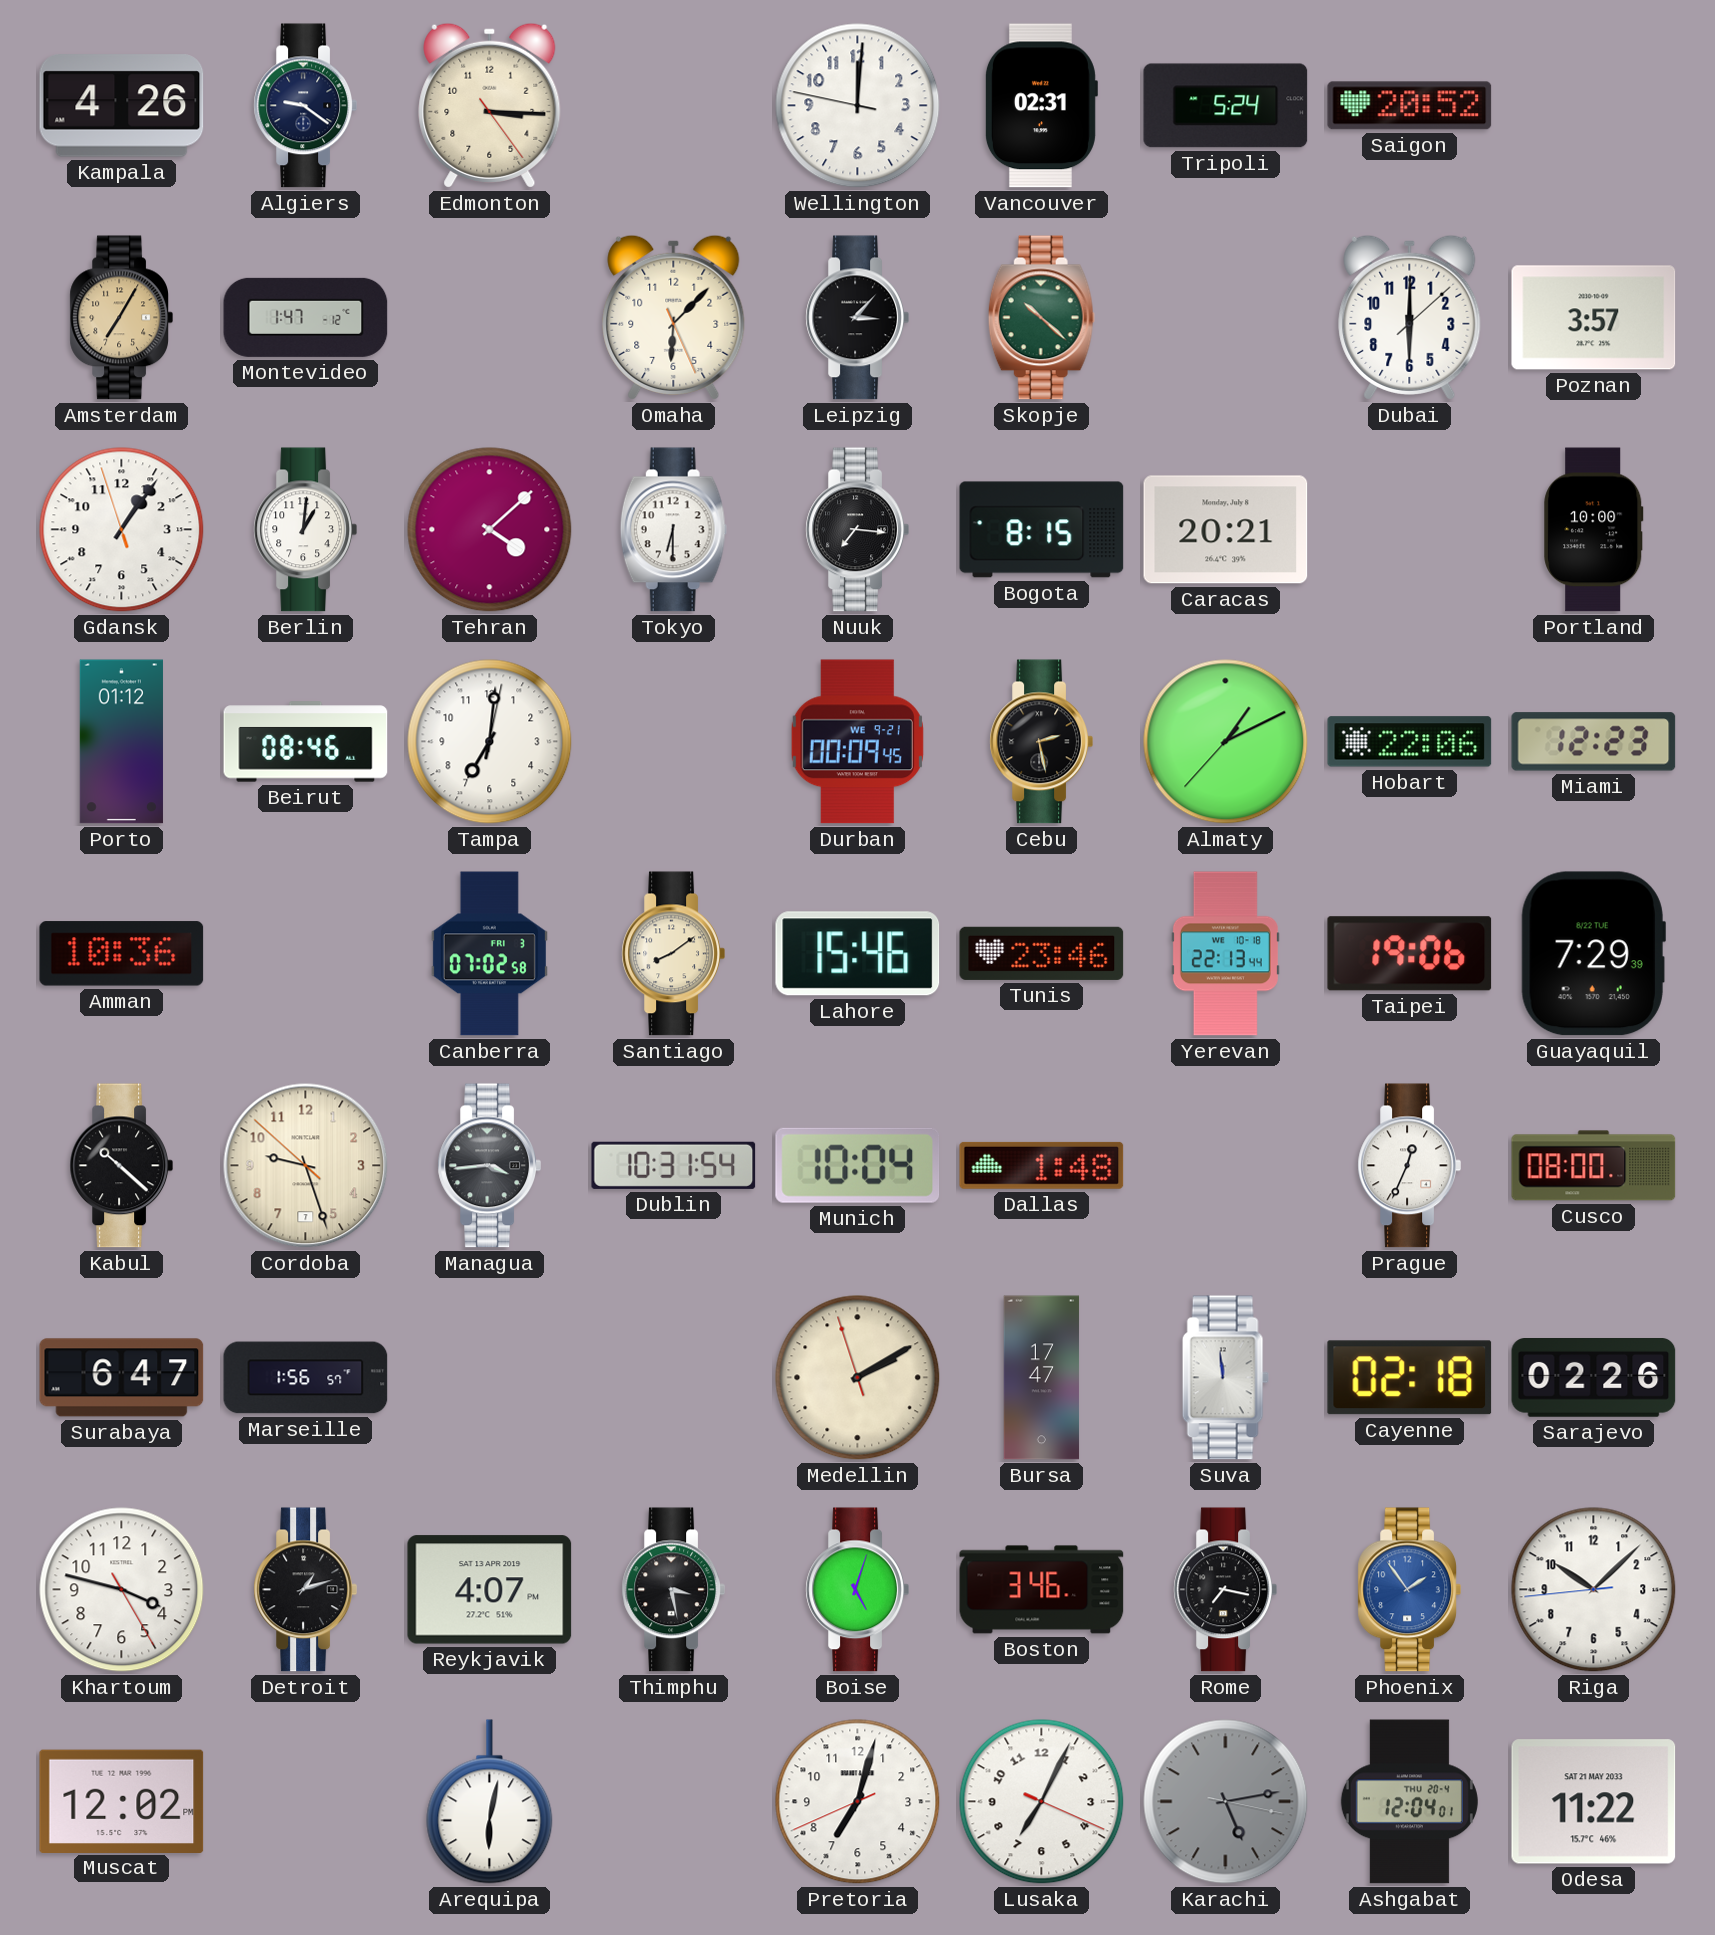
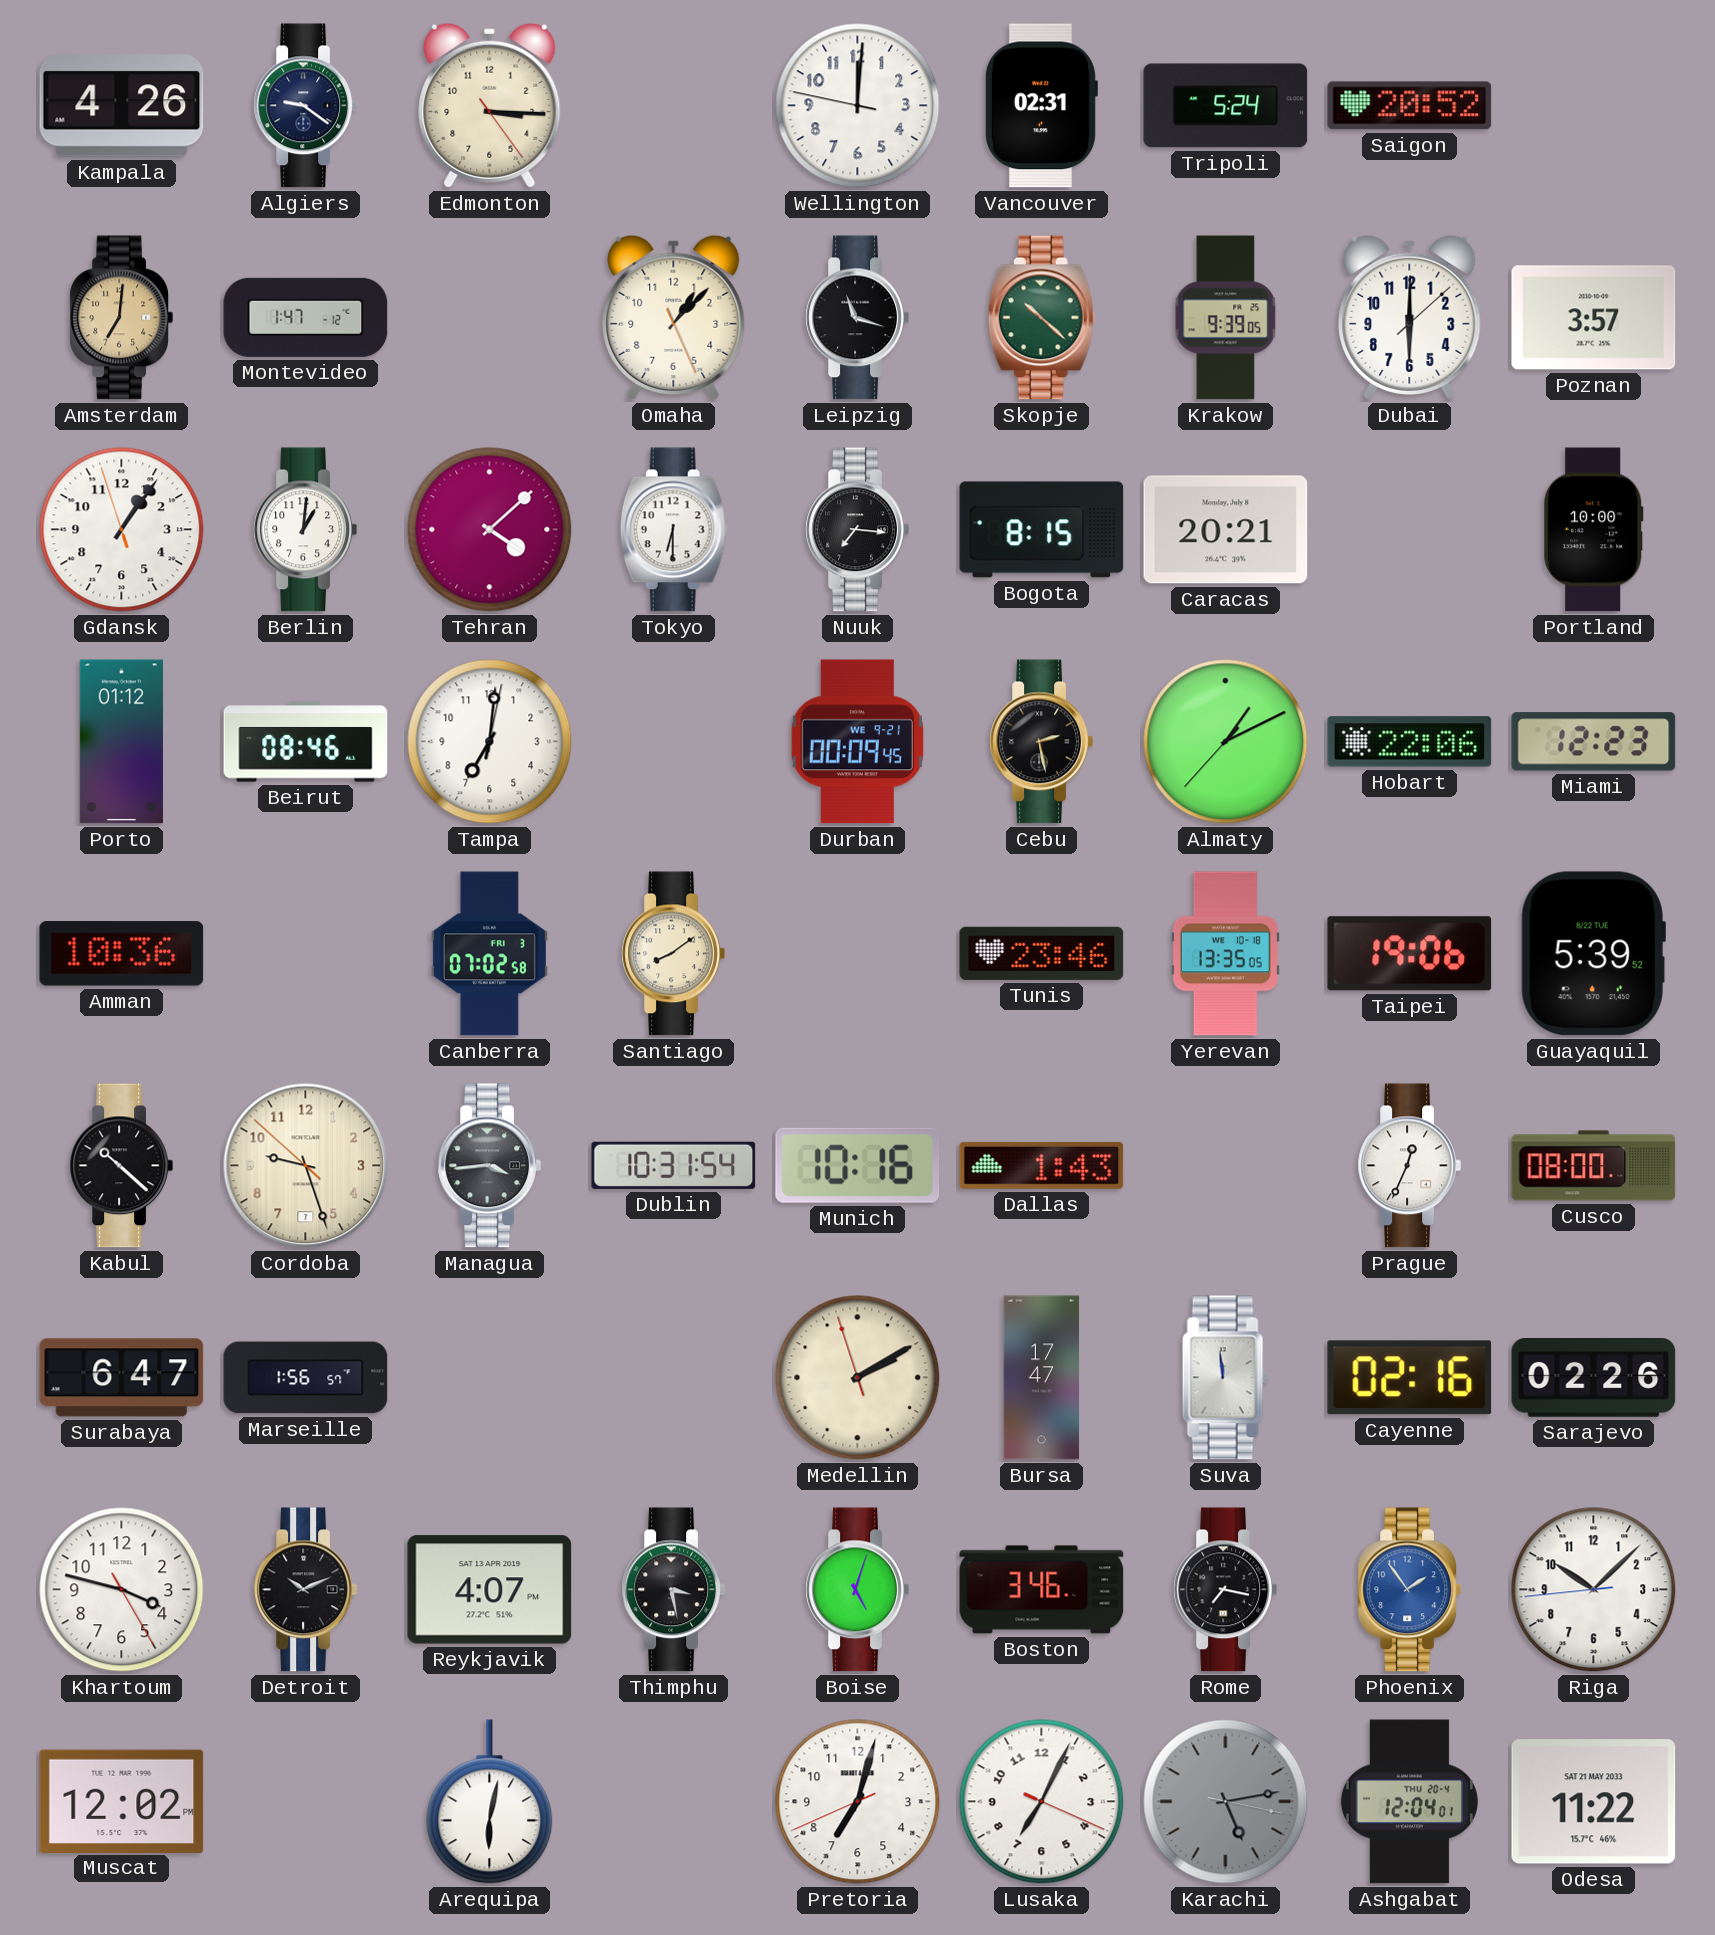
Amsterdam: 7:05 -> 7:01 (121, 318)
Omaha: 6:07 -> 1:07 (674, 317)
Leipzig: 3:07 -> 11:18 (857, 318)
Krakow: none -> 9:39 (1226, 318)
Lahore: 15:46 -> none (858, 954)
Yerevan: 22:13 -> 13:35 (1225, 954)
Guayaquil: 7:29 -> 5:39 (1593, 954)
Munich: 10:04 -> 10:16 (858, 1165)
Dallas: 1:48 -> 1:43 (1042, 1165)
Cayenne: 02:18 -> 02:16 (1410, 1378)
Detroit: 1:12 -> 10:11 (305, 1590)
